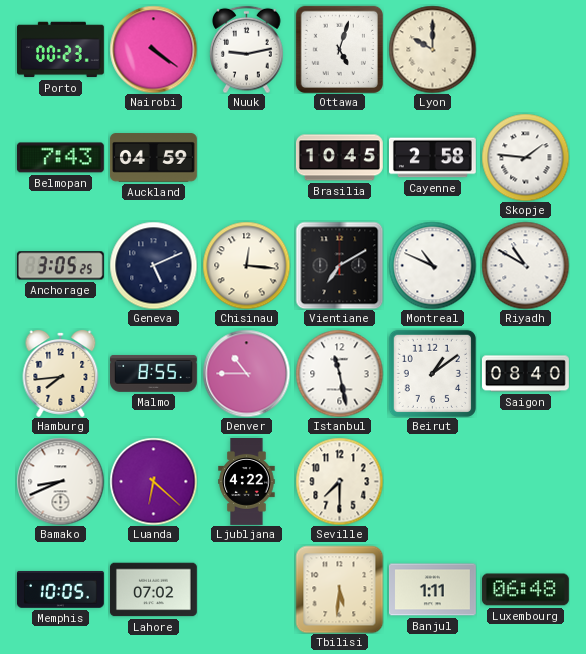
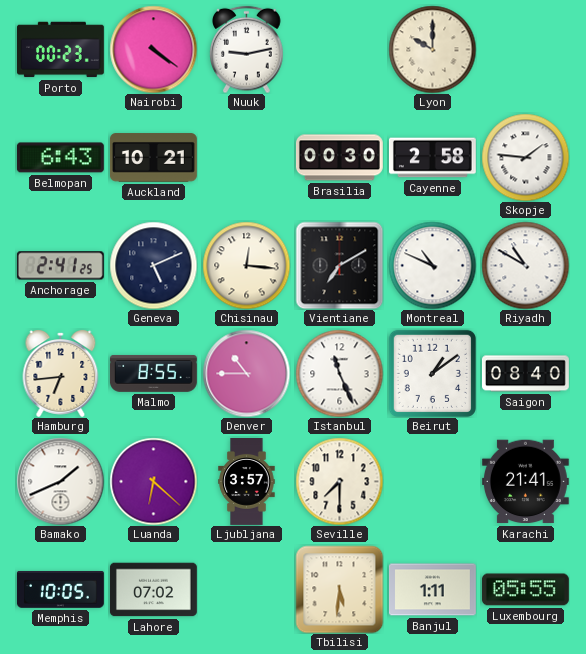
Ottawa: 5:03 -> none (339, 49)
Belmopan: 7:43 -> 6:43 (60, 158)
Auckland: 04:59 -> 10:21 (154, 158)
Brasilia: 10:45 -> 00:30 (339, 158)
Anchorage: 3:05 -> 2:41 (60, 266)
Hamburg: 7:44 -> 6:44 (61, 373)
Istanbul: 11:28 -> 11:26 (339, 373)
Bamako: 8:41 -> 1:41 (60, 481)
Ljubljana: 4:22 -> 3:57 (247, 482)
Karachi: none -> 21:41 (525, 482)
Luxembourg: 06:48 -> 05:55 (525, 590)
